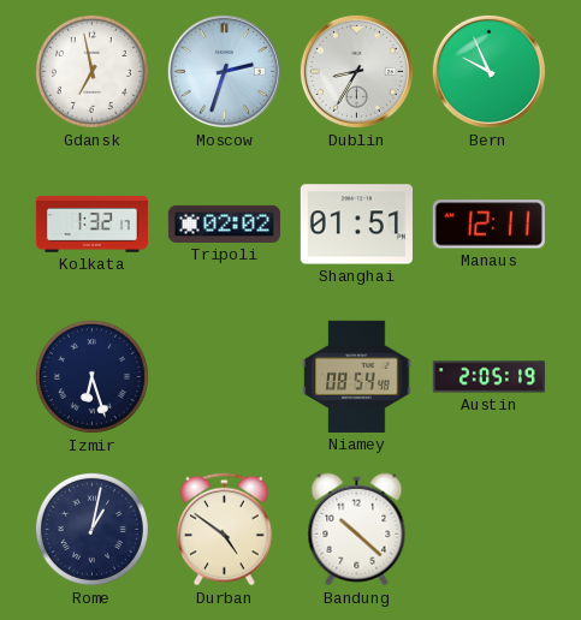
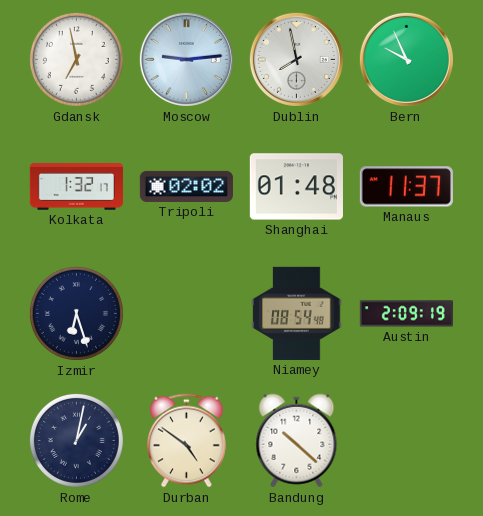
Moscow: 2:33 -> 9:14 (186, 59)
Dublin: 8:35 -> 7:58 (296, 59)
Shanghai: 01:51 -> 01:48 (296, 187)
Manaus: 12:11 -> 11:37 (406, 187)
Austin: 2:05 -> 2:09 (406, 314)
